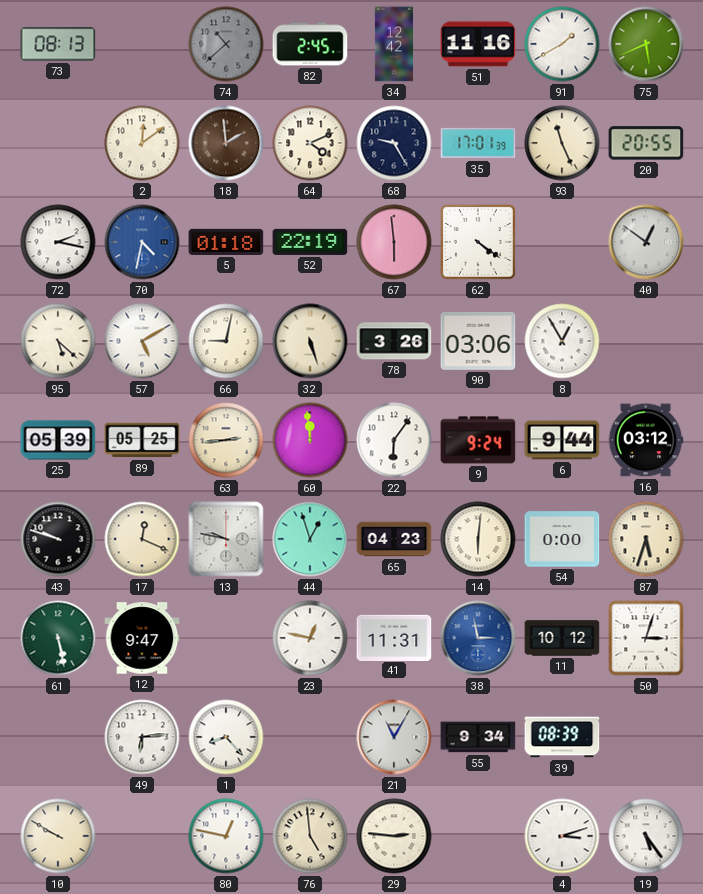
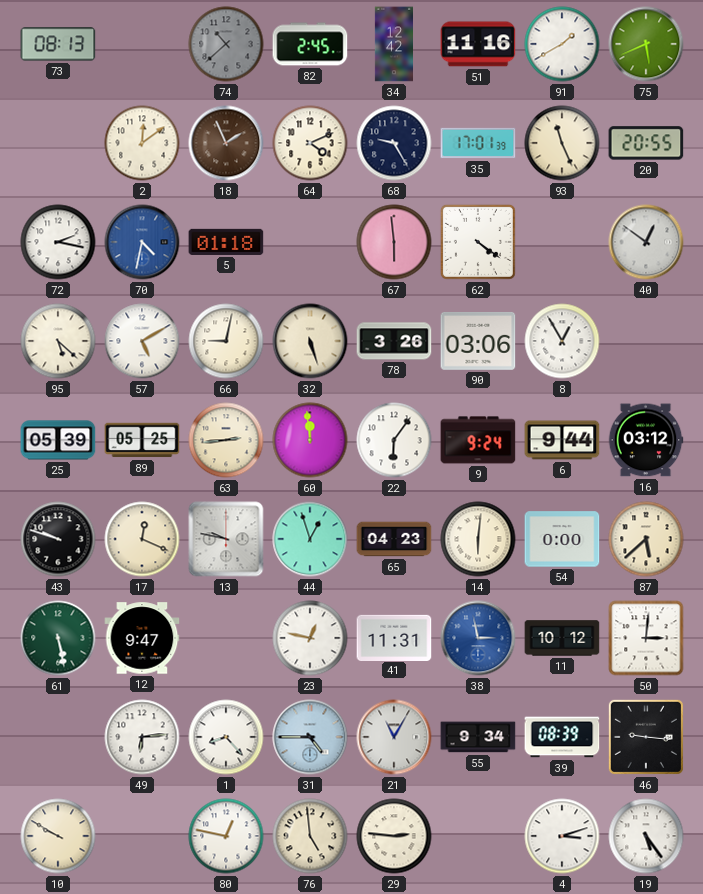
18: 1:59 -> 1:56 (226, 143)
52: 22:19 -> none (310, 242)
87: 5:33 -> 5:38 (646, 539)
50: 3:03 -> 3:01 (646, 638)
31: none -> 4:45 (310, 737)
46: none -> 9:16 (646, 737)
